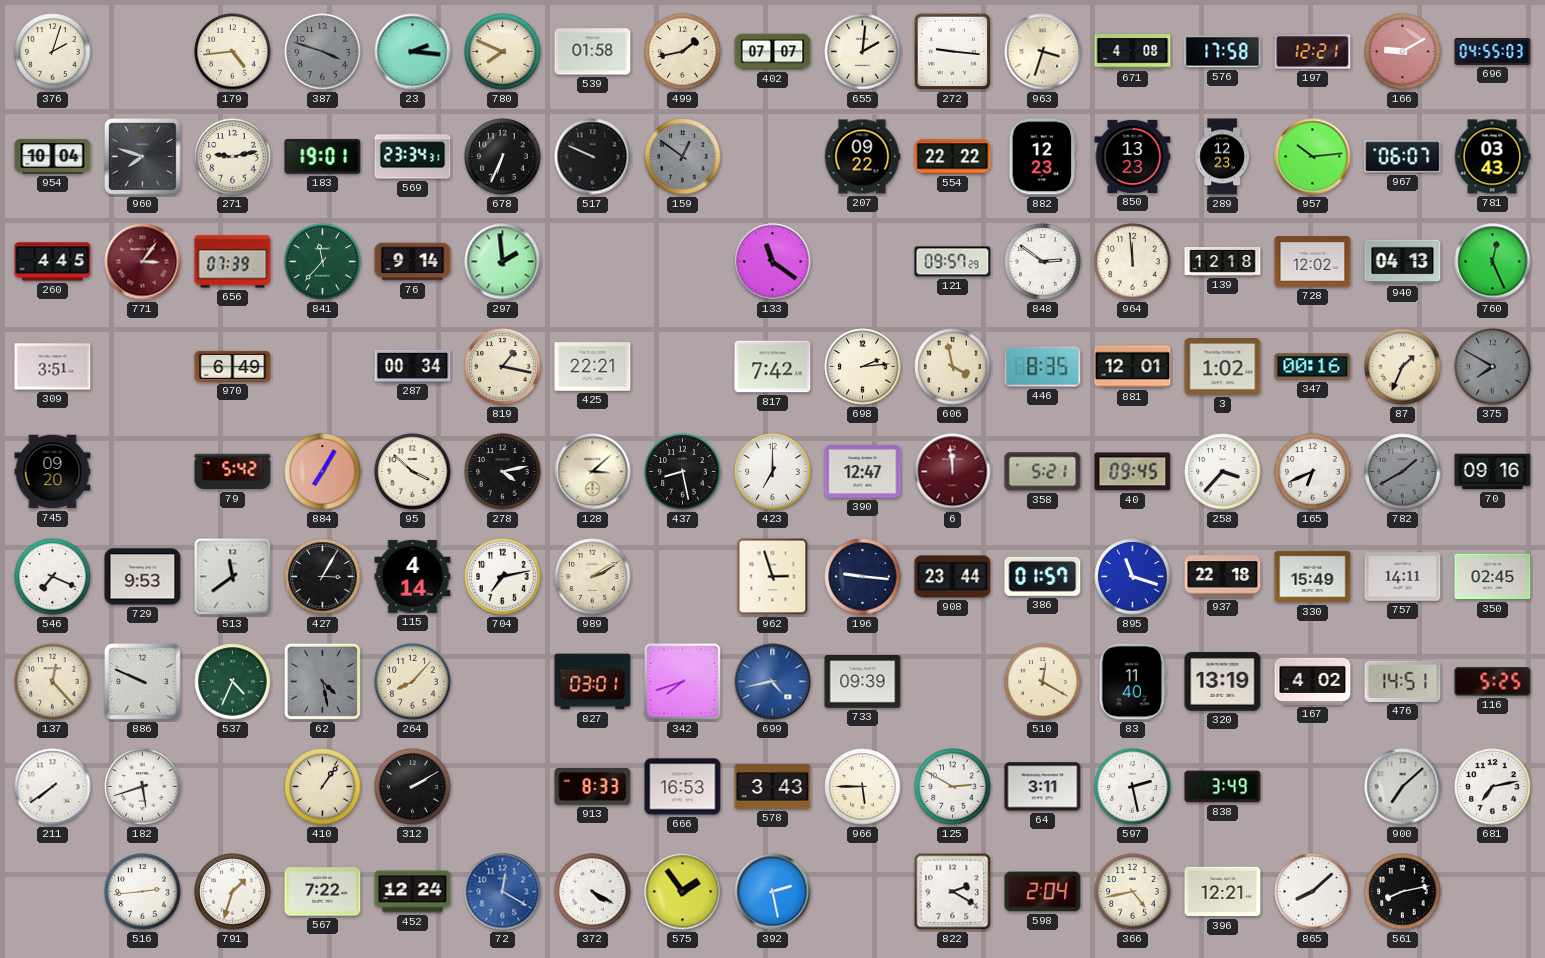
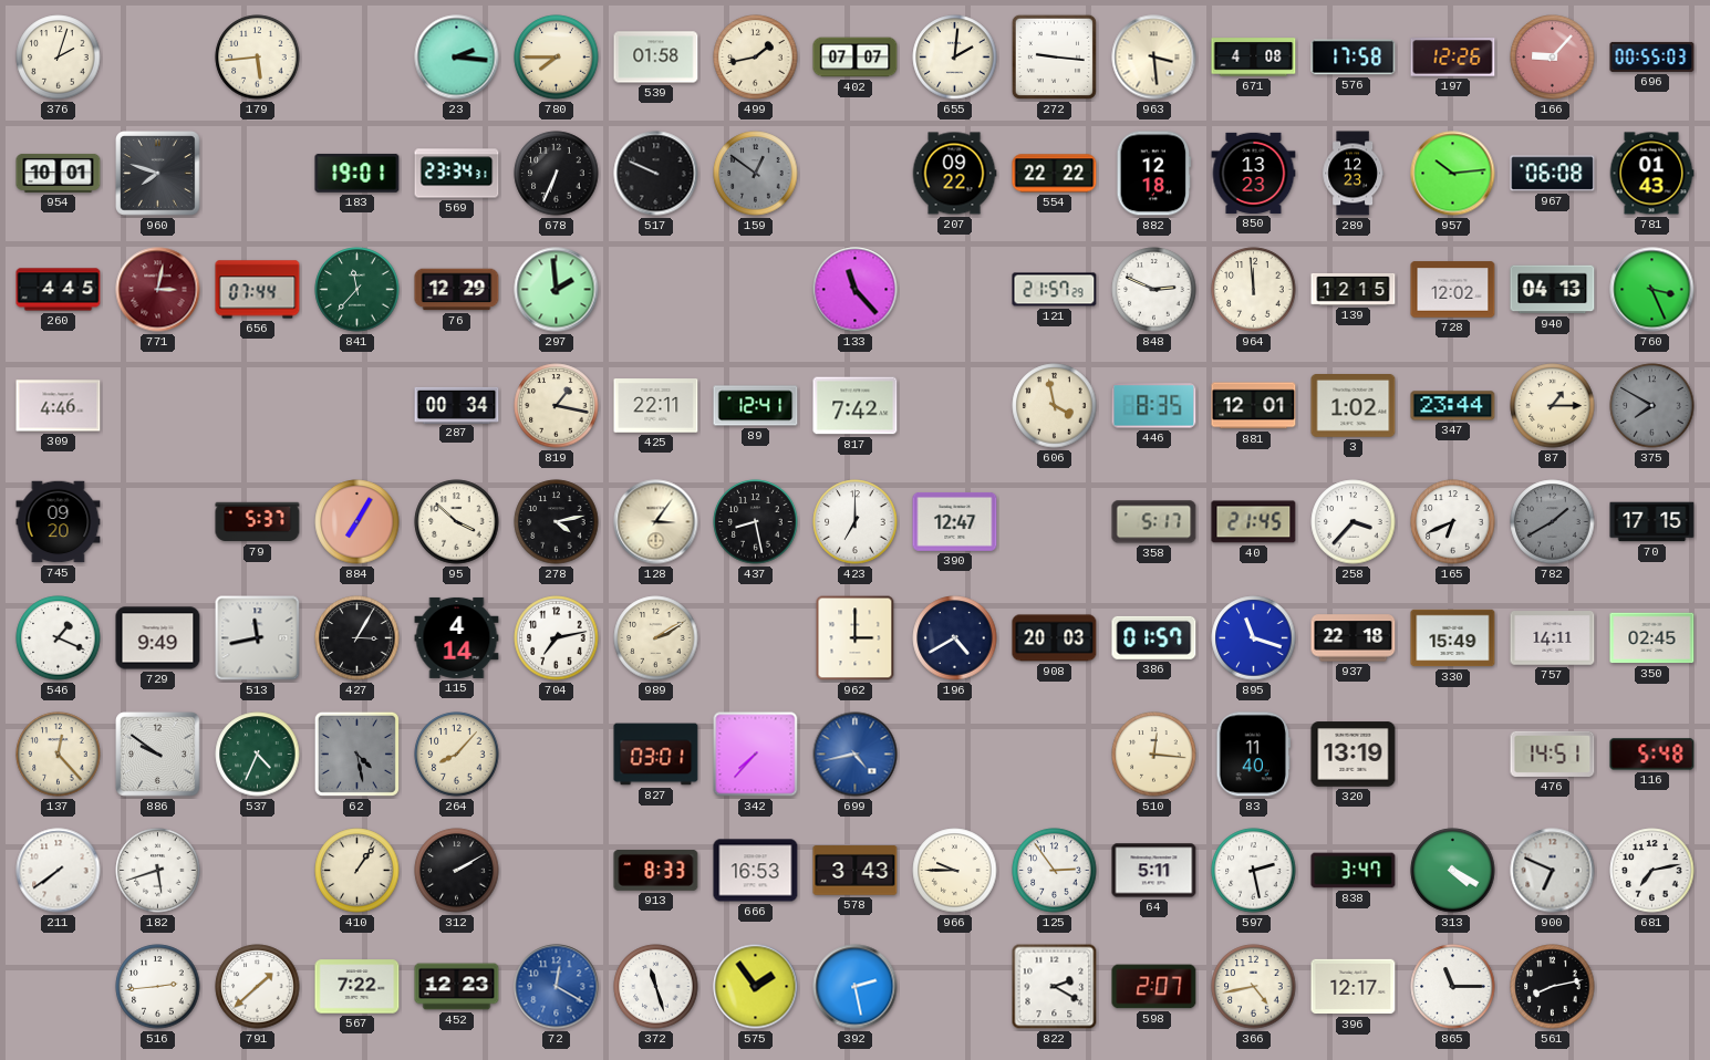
179: 4:44 -> 5:44 (258, 58)
387: 3:48 -> none (323, 52)
780: 7:49 -> 7:45 (557, 58)
963: 3:33 -> 3:29 (1154, 58)
197: 12:21 -> 12:26 (1453, 58)
166: 9:10 -> 9:07 (1553, 58)
696: 04:55 -> 00:55 (1652, 56)
954: 10:04 -> 10:01 (59, 173)
271: 9:13 -> none (233, 157)
882: 12:23 -> 12:18 (1154, 174)
967: 06:07 -> 06:08 (1553, 174)
781: 03:43 -> 01:43 (1651, 174)
771: 3:06 -> 3:02 (158, 290)
656: 07:39 -> 07:44 (258, 290)
76: 9:14 -> 12:29 (457, 290)
133: 11:21 -> 11:23 (856, 290)
121: 09:57 -> 21:57 (1055, 290)
848: 2:51 -> 2:49 (1154, 290)
139: 12:18 -> 12:15 (1354, 290)
760: 12:26 -> 3:26 (1652, 290)
309: 3:51 -> 4:46 (59, 406)
970: 6:49 -> none (233, 366)
425: 22:21 -> 22:11 (656, 406)
89: none -> 12:41 (756, 406)
698: 2:14 -> none (863, 367)
347: 00:16 -> 23:44 (1453, 406)
87: 1:34 -> 1:15 (1553, 406)
79: 5:42 -> 5:37 (258, 522)
128: 3:08 -> 3:06 (656, 522)
6: 11:59 -> none (953, 472)
358: 5:21 -> 5:17 (1154, 522)
40: 09:45 -> 21:45 (1254, 522)
70: 09:16 -> 17:15 (1652, 522)
546: 7:19 -> 1:19 (59, 638)
729: 9:53 -> 9:49 (158, 638)
513: 11:39 -> 11:43 (258, 638)
962: 2:57 -> 3:00 (856, 638)
196: 9:16 -> 4:40 (955, 638)
908: 23:44 -> 20:03 (1055, 638)
886: 9:49 -> 9:51 (158, 755)
342: 7:42 -> 7:37 (756, 755)
733: 09:39 -> none (863, 682)
510: 12:20 -> 12:16 (1154, 755)
167: 4:02 -> none (1313, 681)
116: 5:25 -> 5:48 (1652, 755)
966: 5:45 -> 9:45 (955, 871)
125: 2:50 -> 2:54 (1055, 871)
64: 3:11 -> 5:11 (1154, 871)
838: 3:49 -> 3:47 (1354, 871)
313: none -> 4:20 (1453, 871)
900: 7:08 -> 6:49 (1553, 871)
791: 1:33 -> 1:38 (258, 987)
452: 12:24 -> 12:23 (457, 987)
372: 4:20 -> 11:27 (656, 987)
598: 2:04 -> 2:07 (1154, 987)
396: 12:21 -> 12:17 (1354, 987)
865: 8:08 -> 11:15 (1453, 987)
